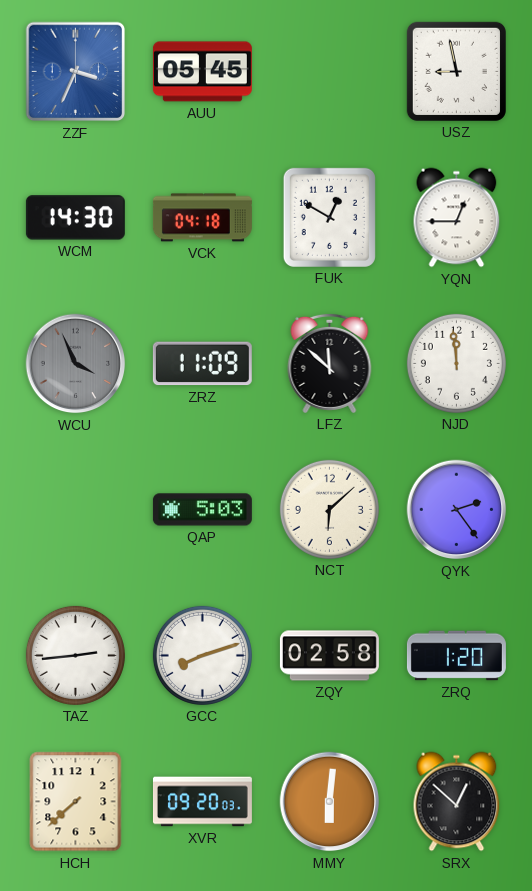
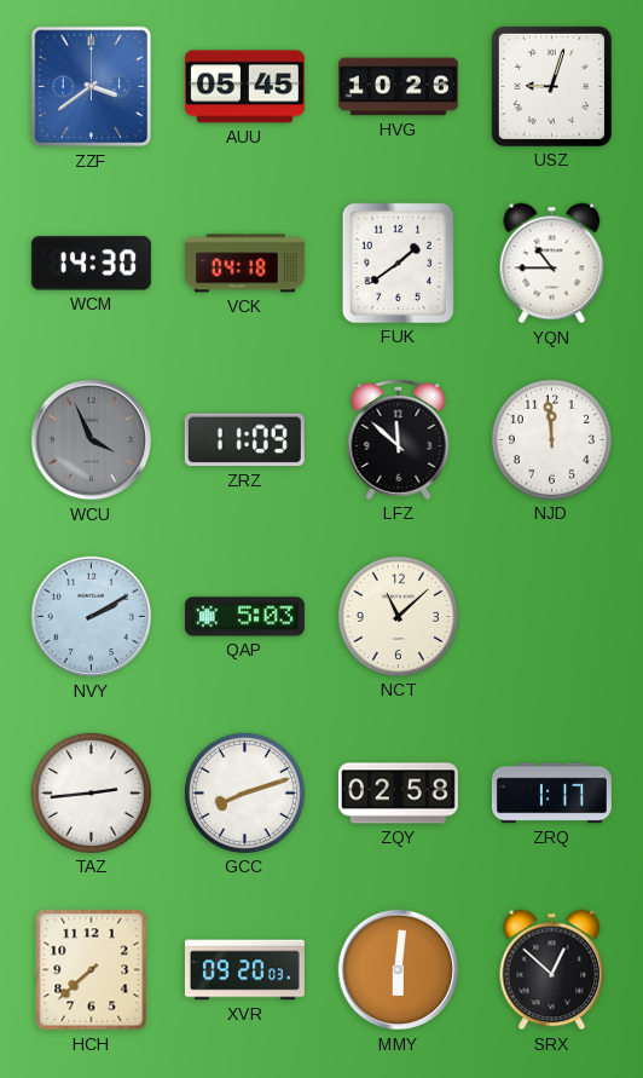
ZZF: 3:34 -> 3:39 (92, 87)
HVG: none -> 10:26 (398, 87)
USZ: 8:58 -> 9:03 (551, 86)
FUK: 12:50 -> 1:39 (398, 263)
YQN: 12:45 -> 10:45 (552, 264)
NVY: none -> 2:10 (92, 617)
NCT: 6:08 -> 11:08 (398, 616)
QYK: 2:24 -> none (457, 510)
ZRQ: 1:20 -> 1:17 (551, 794)
